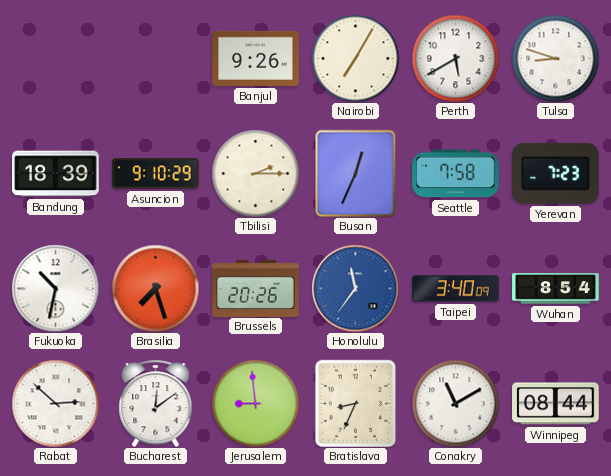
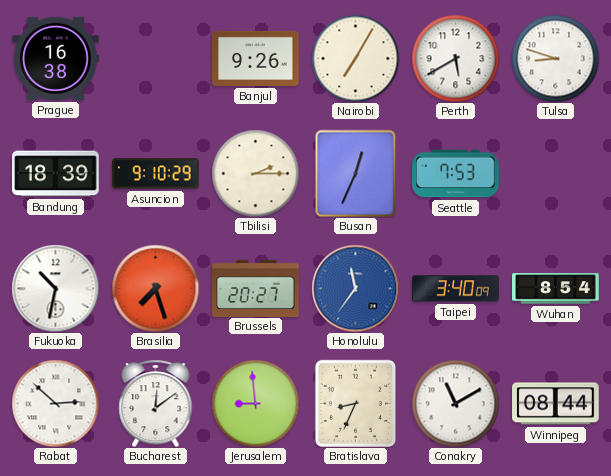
Prague: none -> 16:38 (56, 58)
Seattle: 7:58 -> 7:53 (456, 174)
Yerevan: 7:23 -> none (556, 173)
Brussels: 20:26 -> 20:27 (256, 288)
